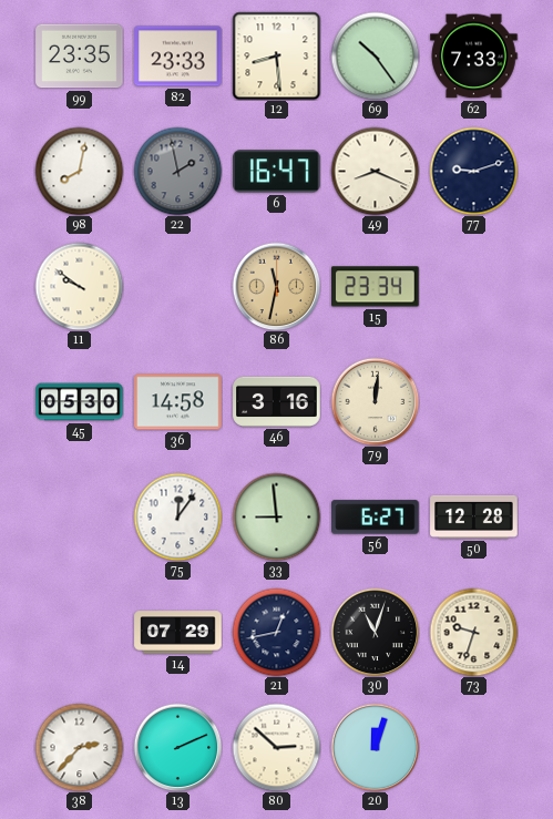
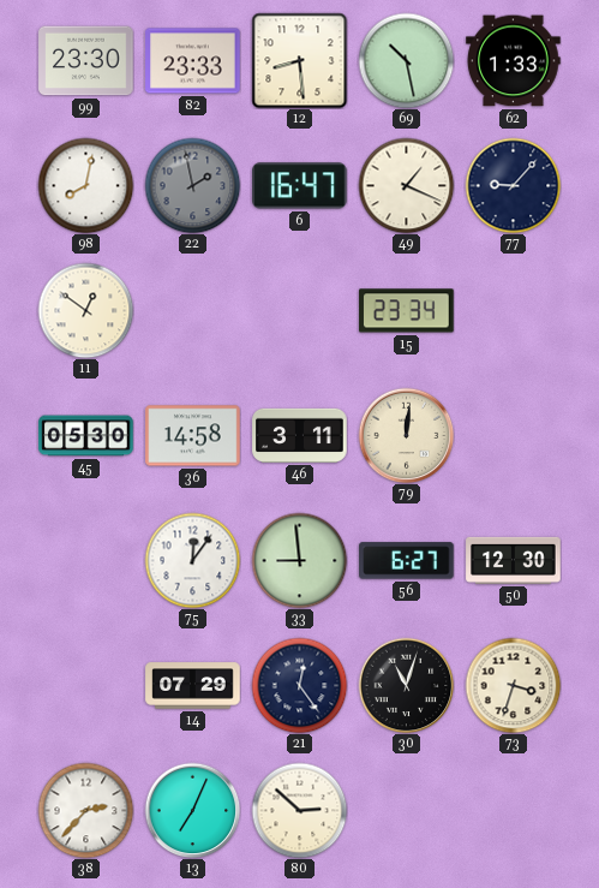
99: 23:35 -> 23:30 (86, 61)
69: 10:24 -> 10:28 (406, 60)
62: 7:33 -> 1:33 (514, 61)
49: 8:19 -> 1:19 (406, 185)
77: 9:12 -> 9:07 (513, 185)
11: 9:51 -> 12:51 (85, 310)
86: 11:32 -> none (276, 286)
46: 3:16 -> 3:11 (300, 435)
50: 12:28 -> 12:30 (514, 560)
21: 12:43 -> 12:24 (299, 685)
73: 9:33 -> 3:33 (513, 685)
13: 2:11 -> 7:04 (192, 810)
20: 12:03 -> none (375, 747)
